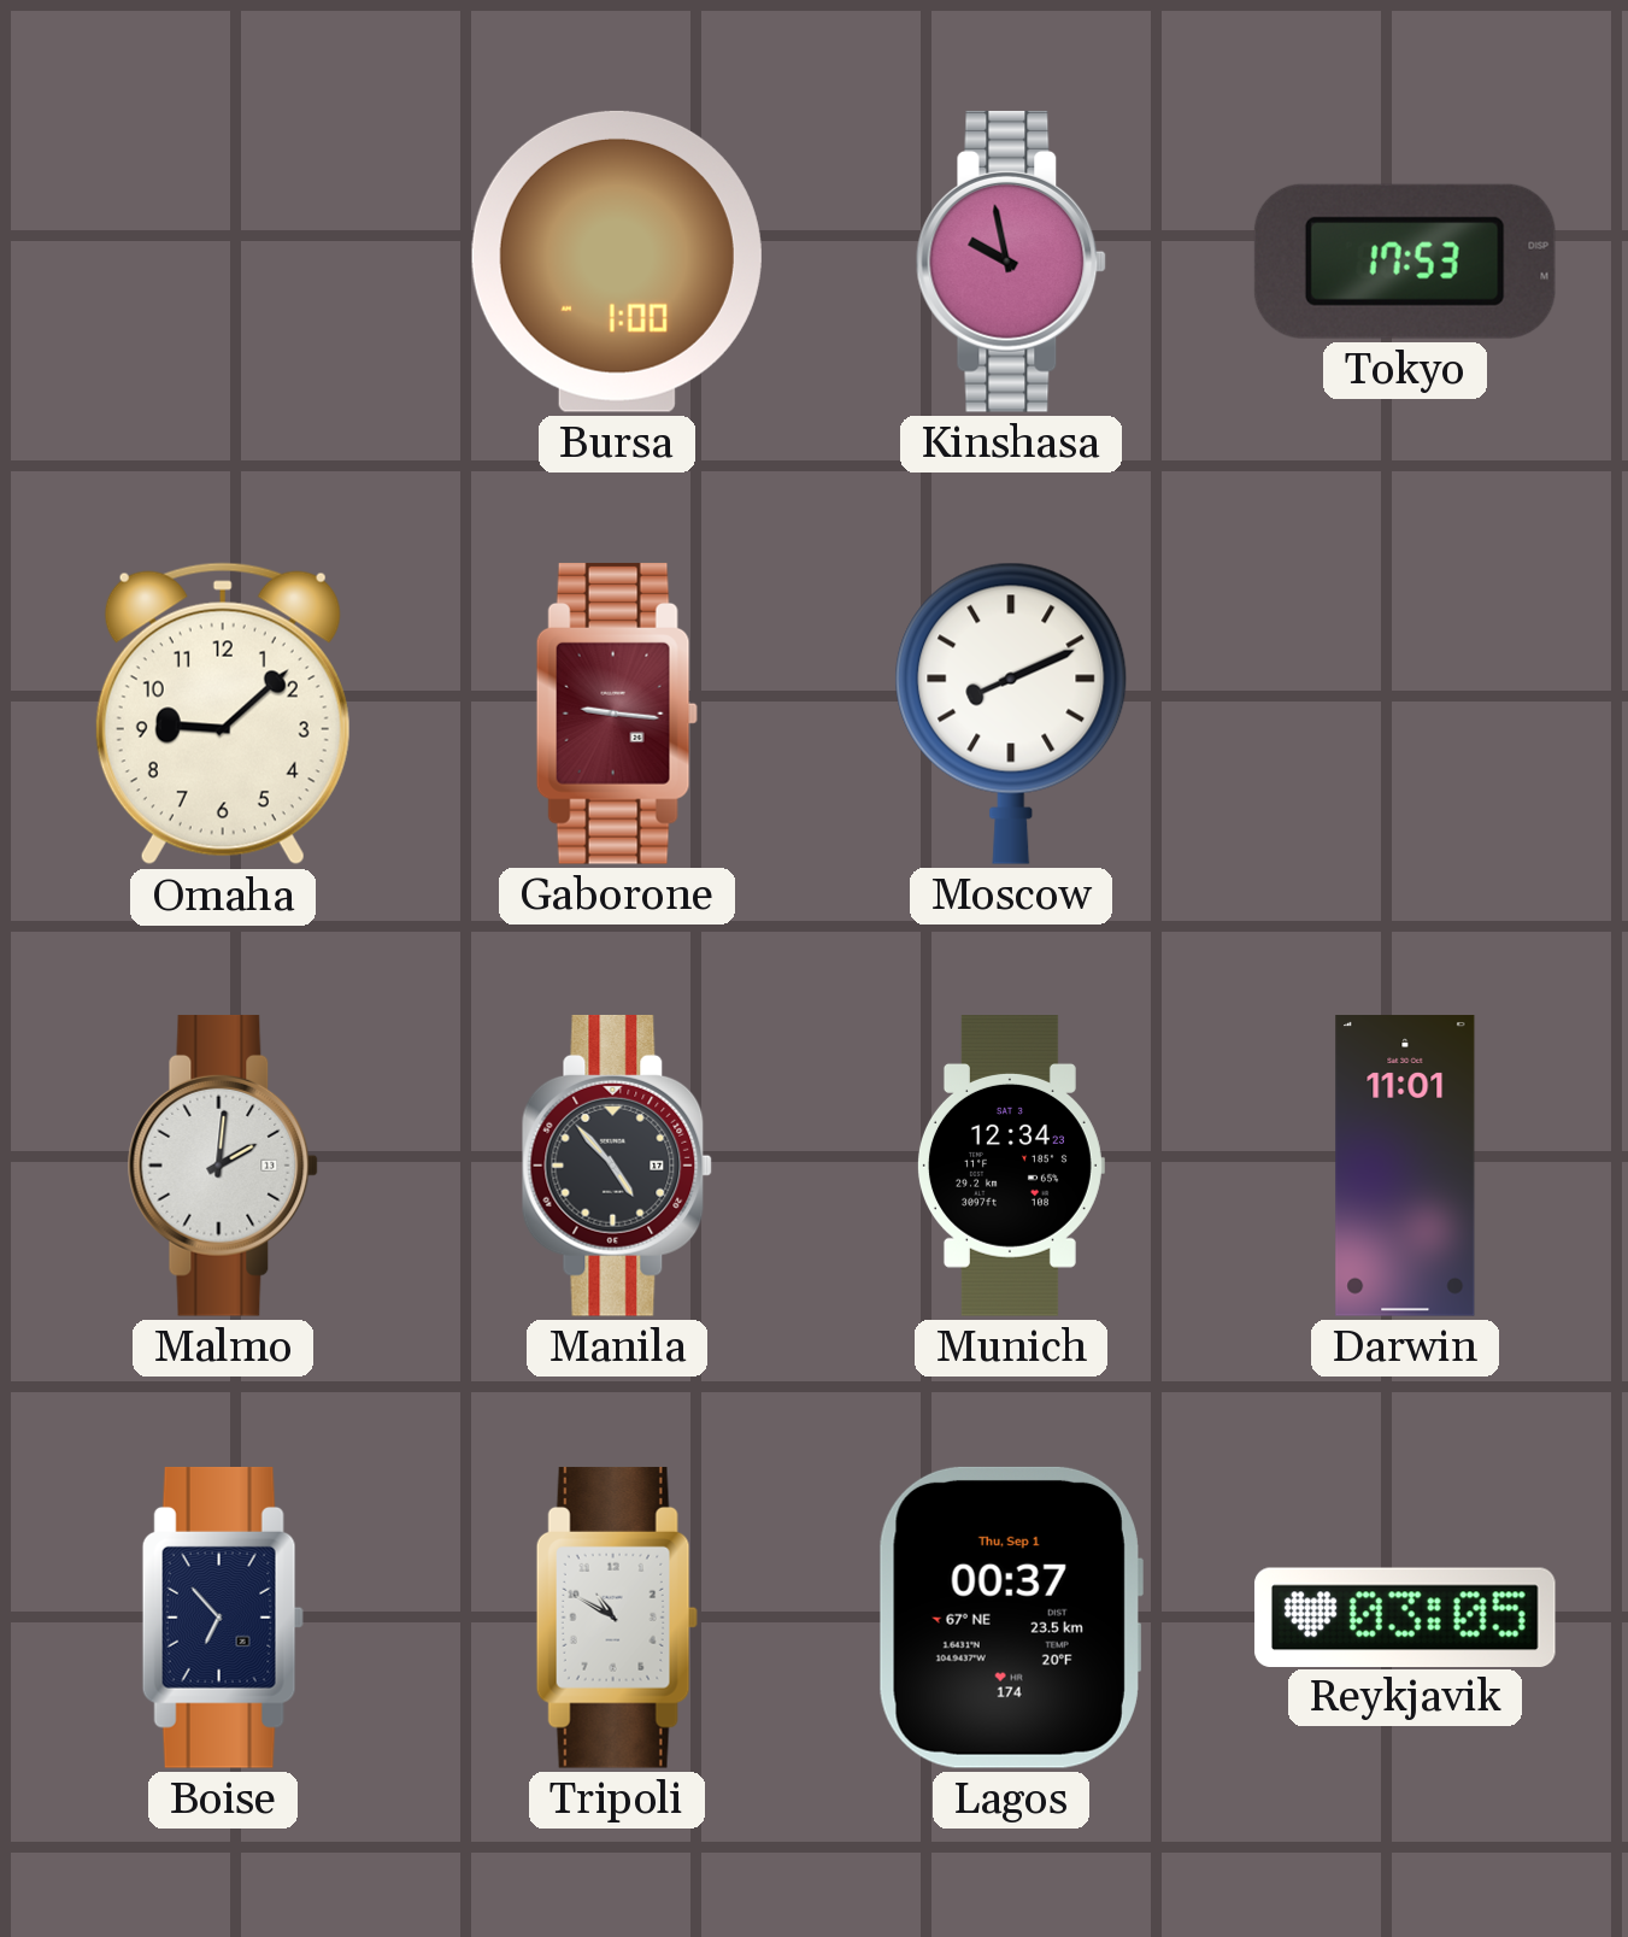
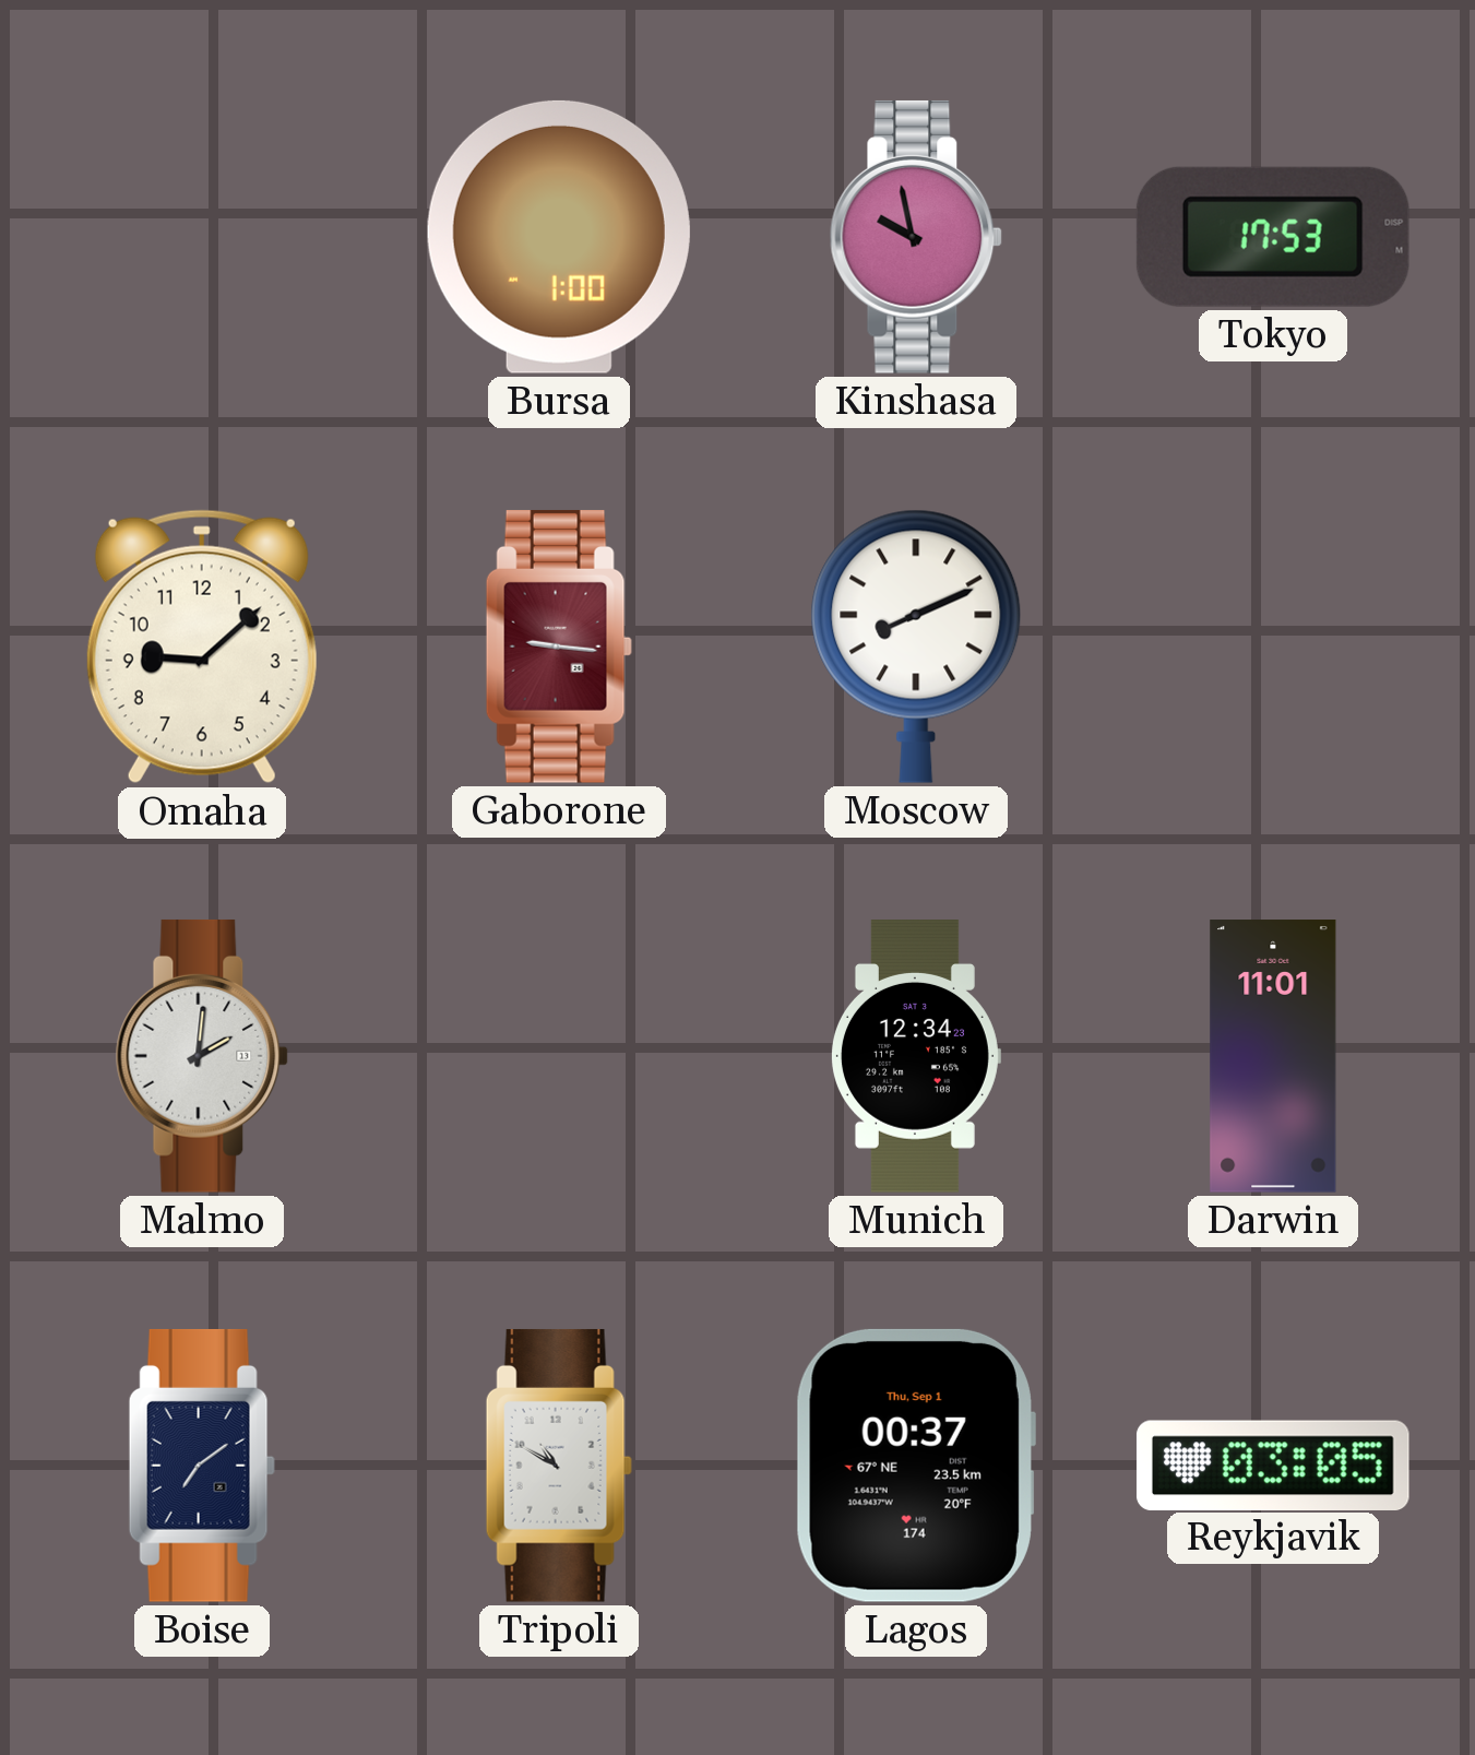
Manila: 4:53 -> none (617, 1166)
Boise: 6:53 -> 7:09 (202, 1466)
